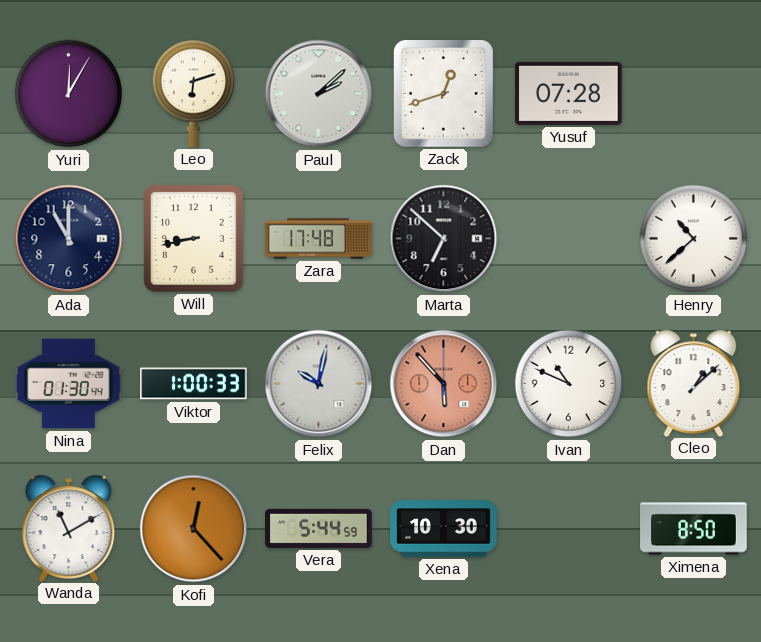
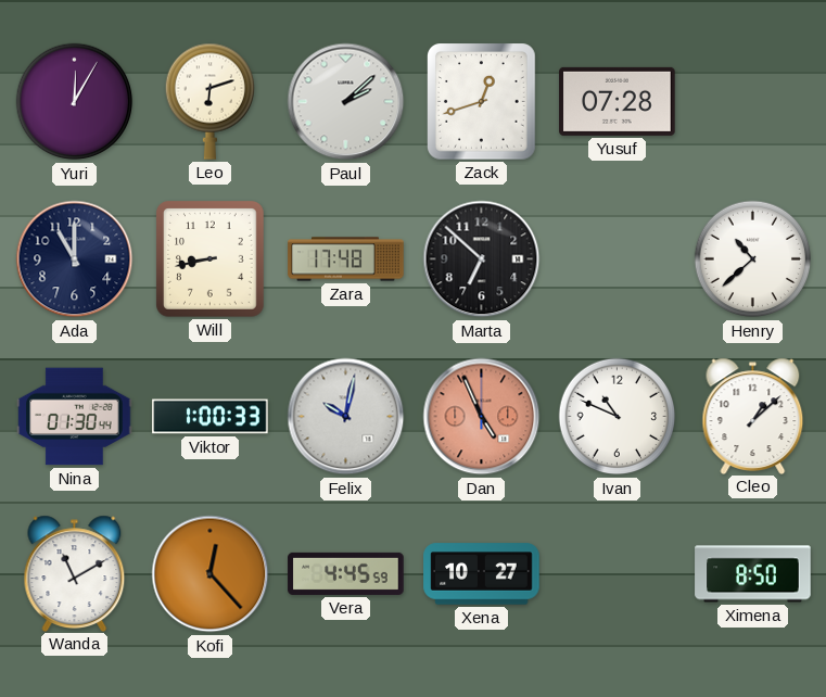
Dan: 5:53 -> 4:56 (482, 417)
Vera: 5:44 -> 4:45 (346, 573)
Xena: 10:30 -> 10:27 (482, 574)
